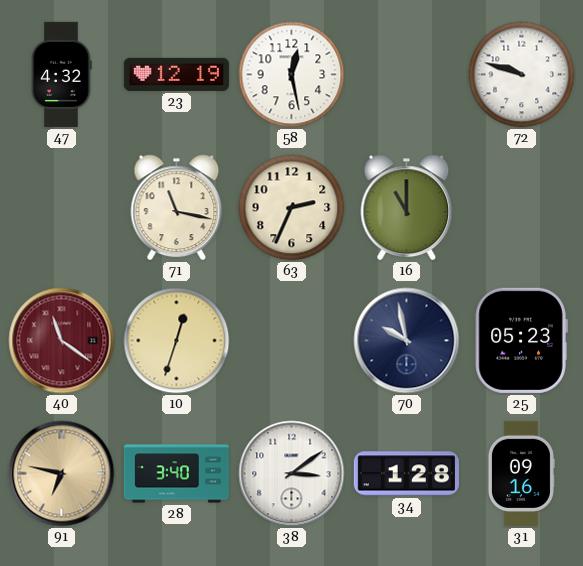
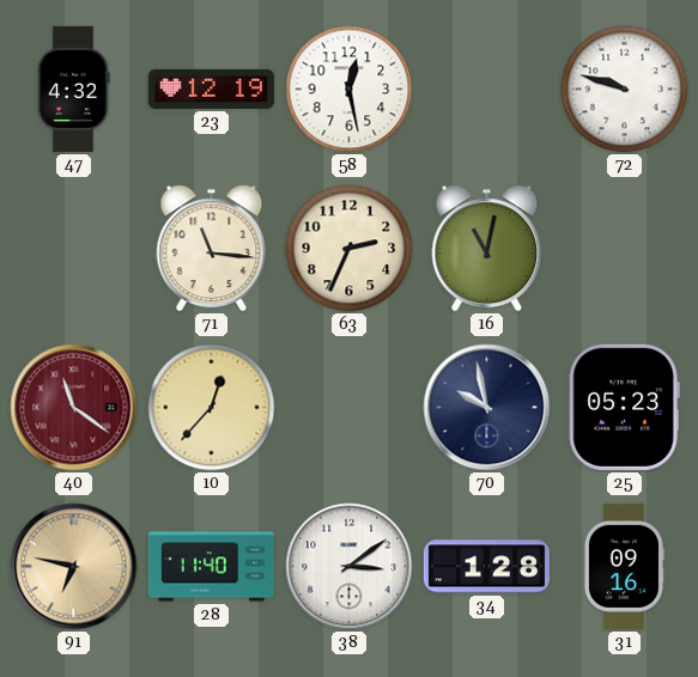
71: 11:17 -> 11:16 (212, 249)
16: 11:00 -> 11:02 (487, 249)
10: 12:33 -> 12:37 (212, 408)
28: 3:40 -> 11:40 (211, 567)
